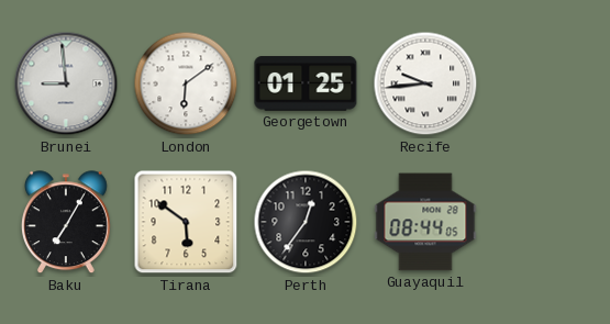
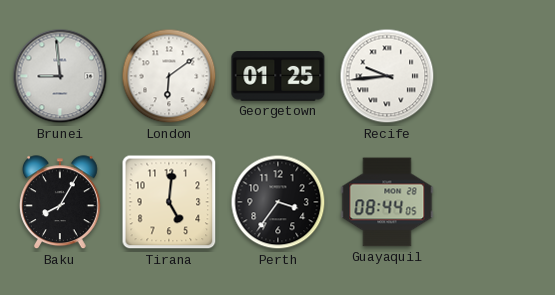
Baku: 7:05 -> 8:05 (60, 203)
Tirana: 5:51 -> 5:01 (169, 202)
Perth: 12:36 -> 3:36 (278, 202)
